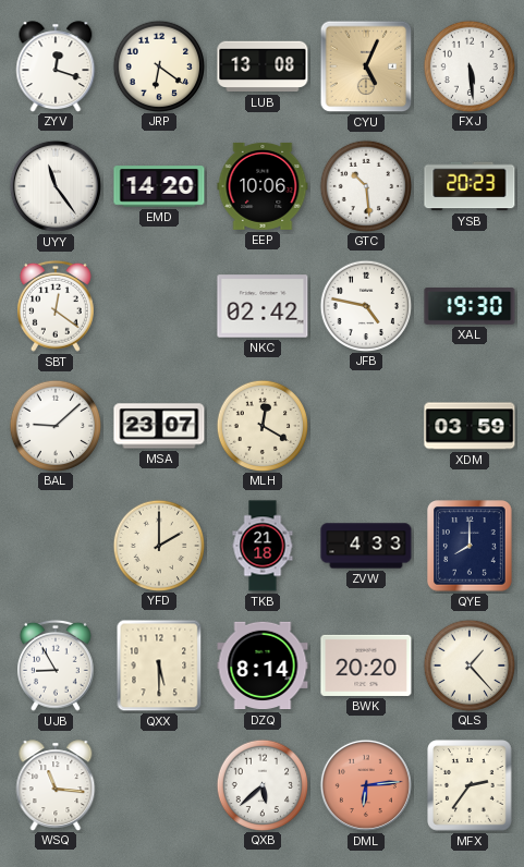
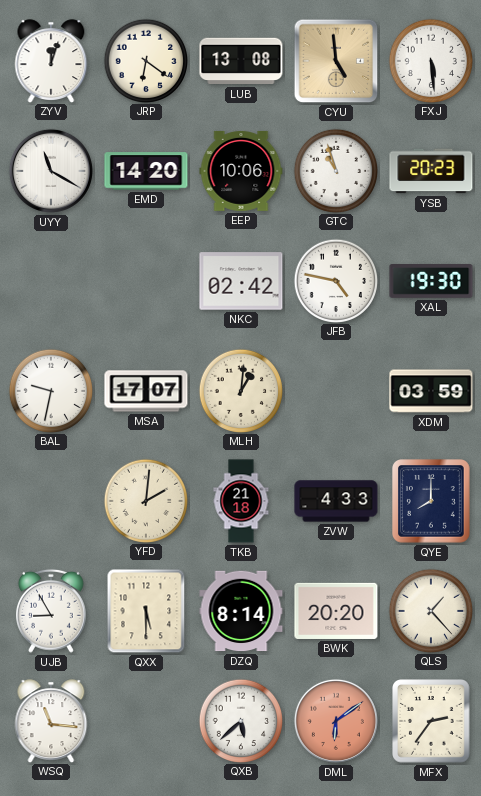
ZYV: 12:18 -> 12:03 (51, 61)
CYU: 5:04 -> 4:59 (336, 61)
UYY: 11:24 -> 11:20 (51, 171)
GTC: 10:29 -> 10:57 (335, 170)
SBT: 12:21 -> none (56, 306)
BAL: 9:08 -> 9:32 (50, 390)
MSA: 23:07 -> 17:07 (146, 391)
MLH: 12:20 -> 1:01 (240, 390)
YFD: 2:00 -> 2:01 (145, 500)
DML: 6:14 -> 6:09 (336, 721)
